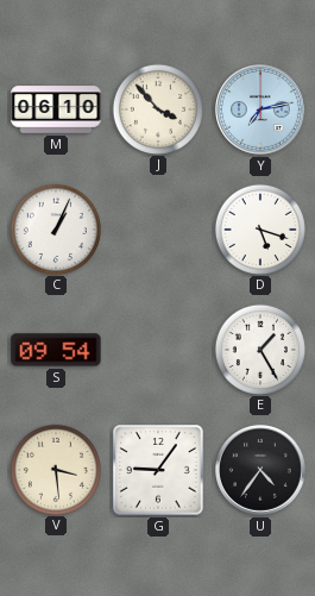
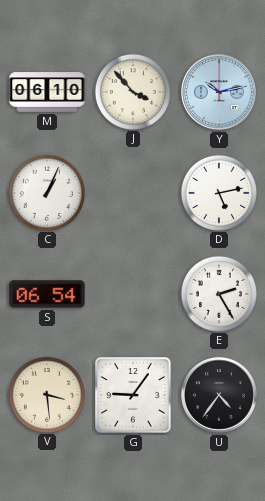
Y: 7:13 -> 10:13 (220, 93)
D: 5:18 -> 5:13 (218, 192)
S: 09:54 -> 06:54 (47, 294)
E: 1:25 -> 2:25 (218, 293)
